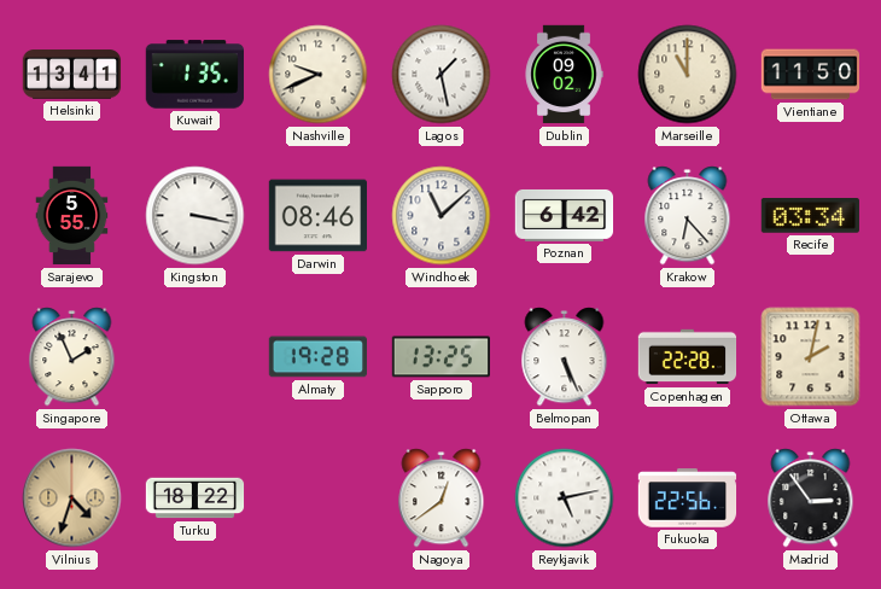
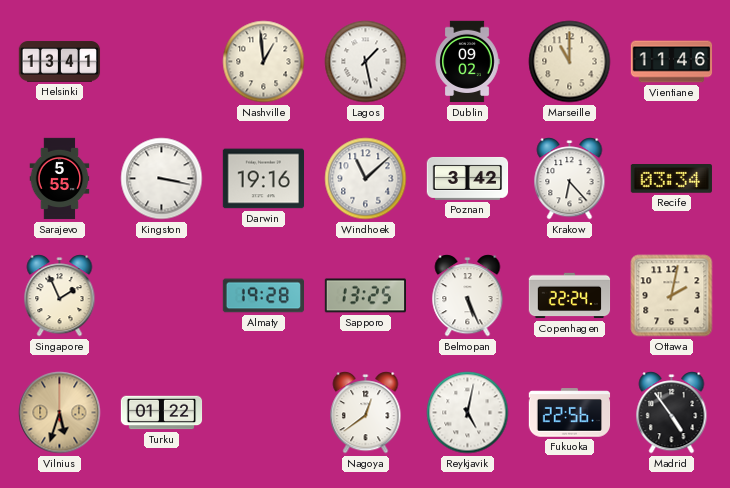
Kuwait: 1:35 -> none (194, 75)
Nashville: 9:41 -> 12:59 (264, 62)
Vientiane: 11:50 -> 11:46 (672, 62)
Darwin: 08:46 -> 19:16 (263, 179)
Poznan: 6:42 -> 3:42 (468, 178)
Copenhagen: 22:28 -> 22:24 (570, 296)
Vilnius: 4:33 -> 5:33 (60, 413)
Turku: 18:22 -> 01:22 (162, 413)
Reykjavik: 5:13 -> 5:02 (468, 413)
Madrid: 2:54 -> 4:54 (672, 413)
